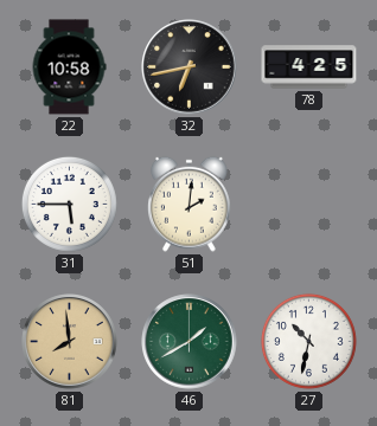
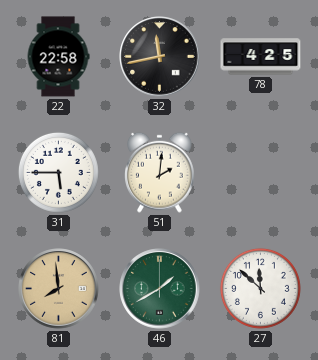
22: 10:58 -> 22:58 (58, 57)
32: 6:43 -> 11:43 (160, 57)
27: 10:32 -> 11:52 (260, 288)
